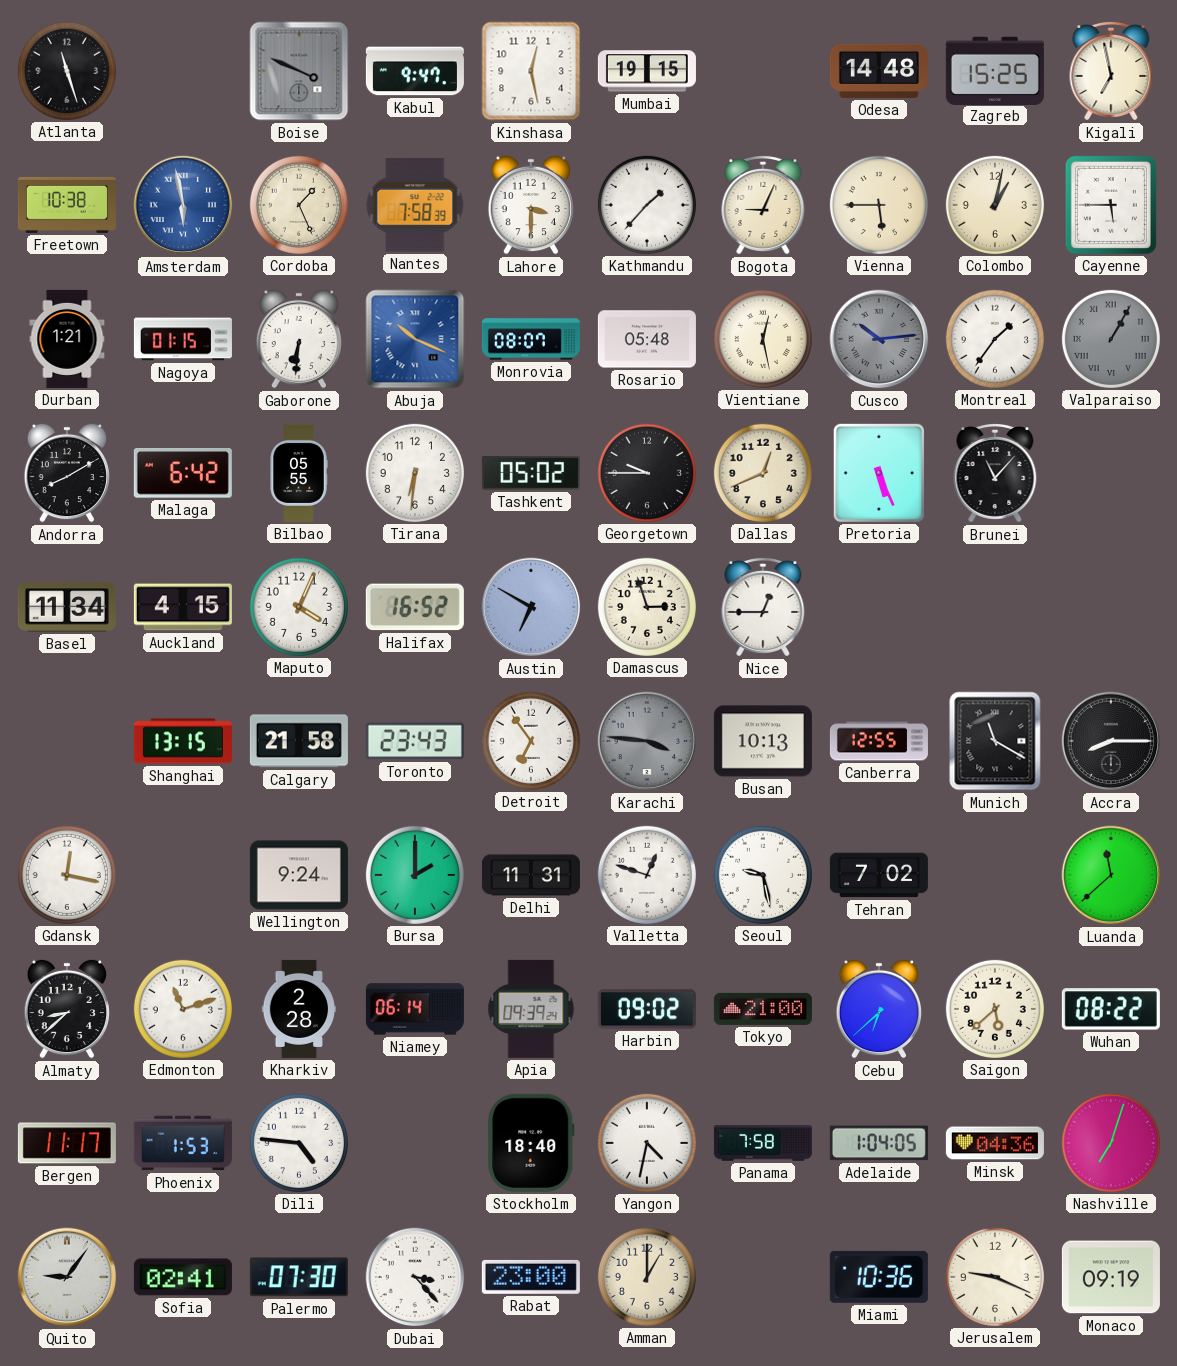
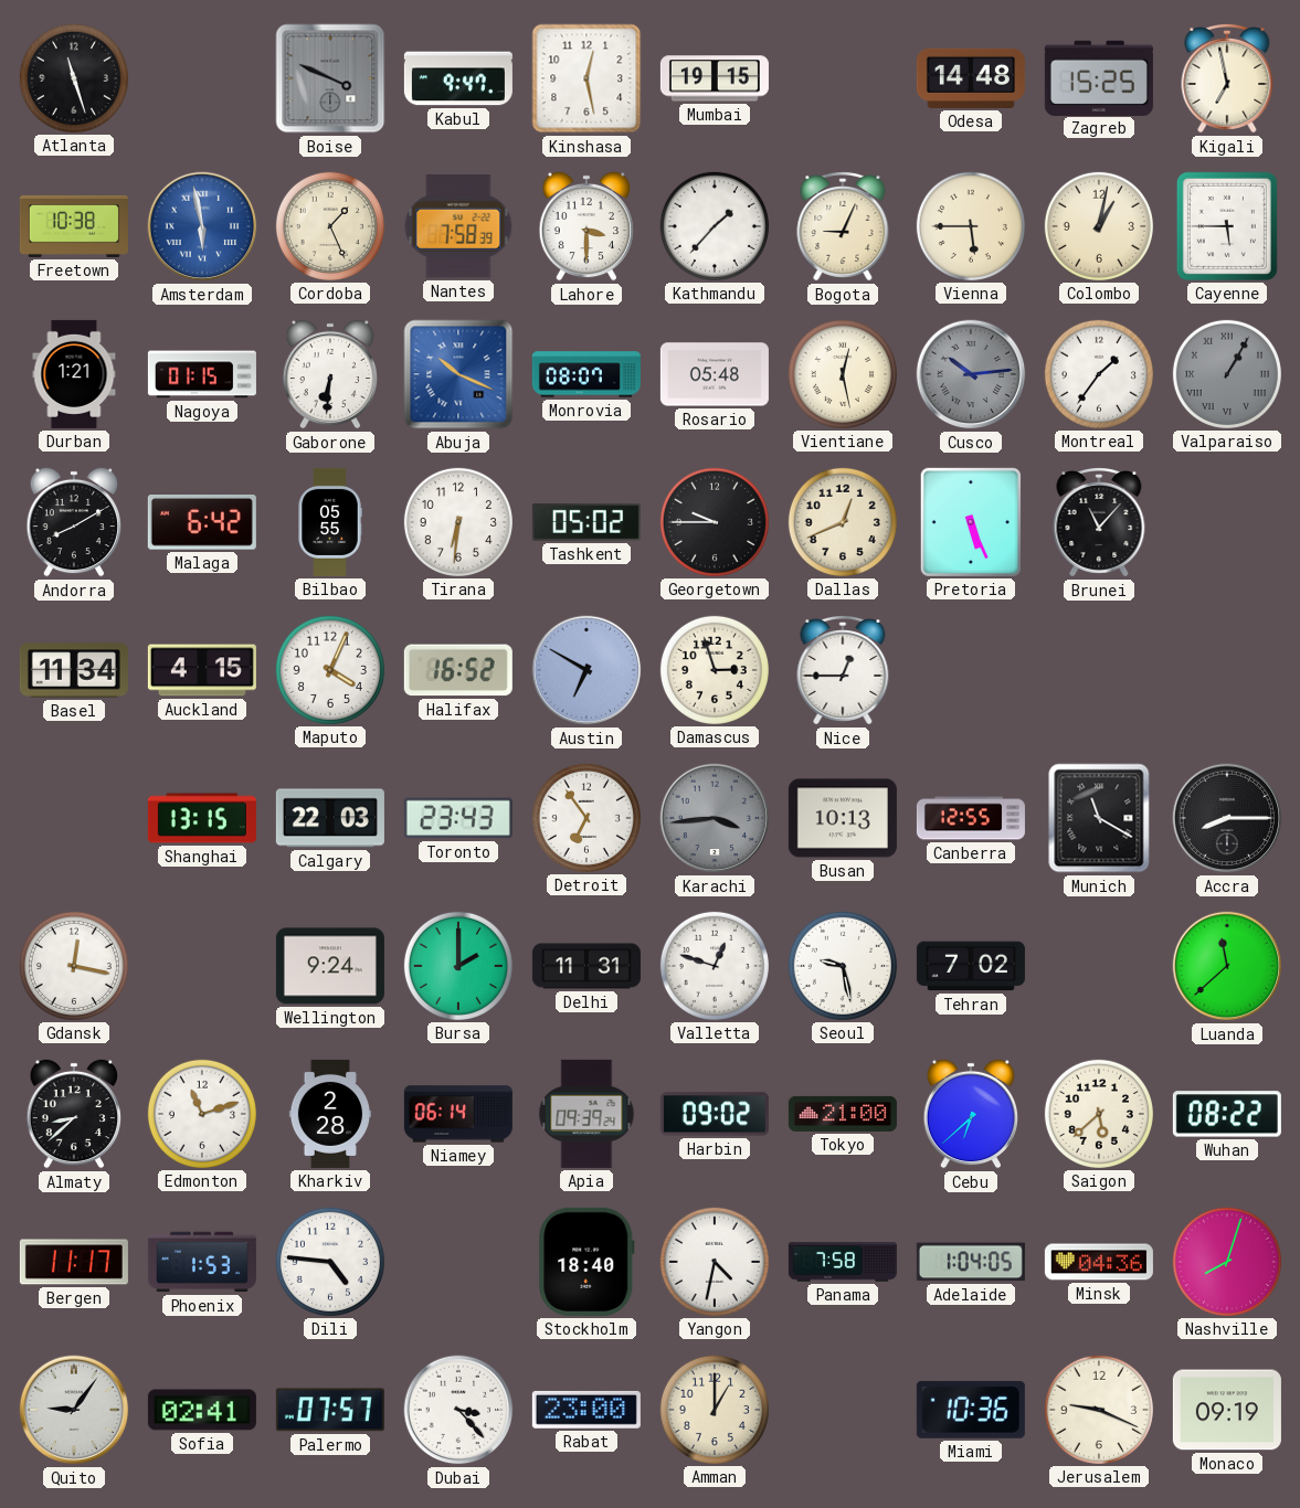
Calgary: 21:58 -> 22:03 (330, 818)
Karachi: 3:46 -> 3:44 (715, 818)
Nashville: 7:03 -> 8:03 (1227, 1262)
Palermo: 07:30 -> 07:57 (330, 1410)
